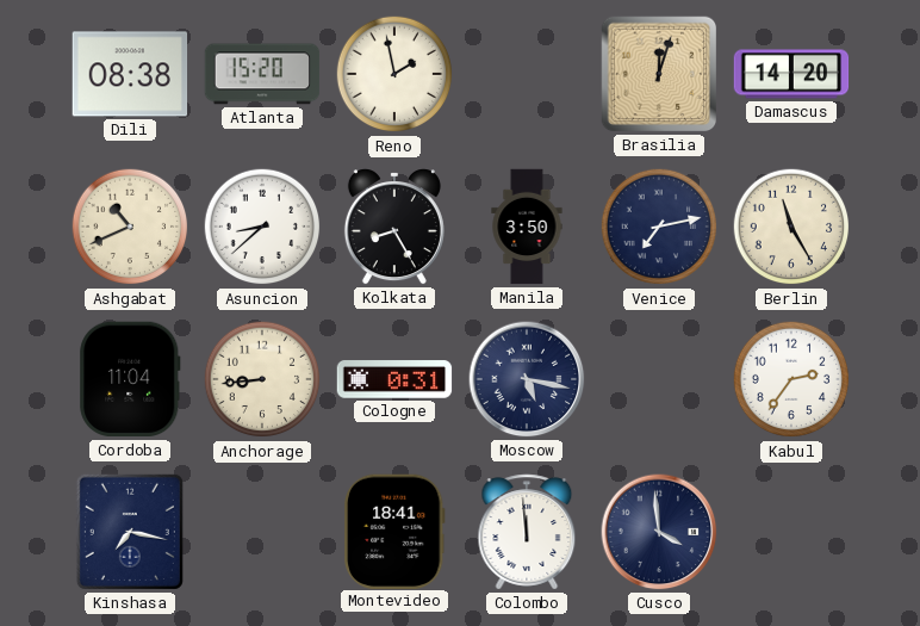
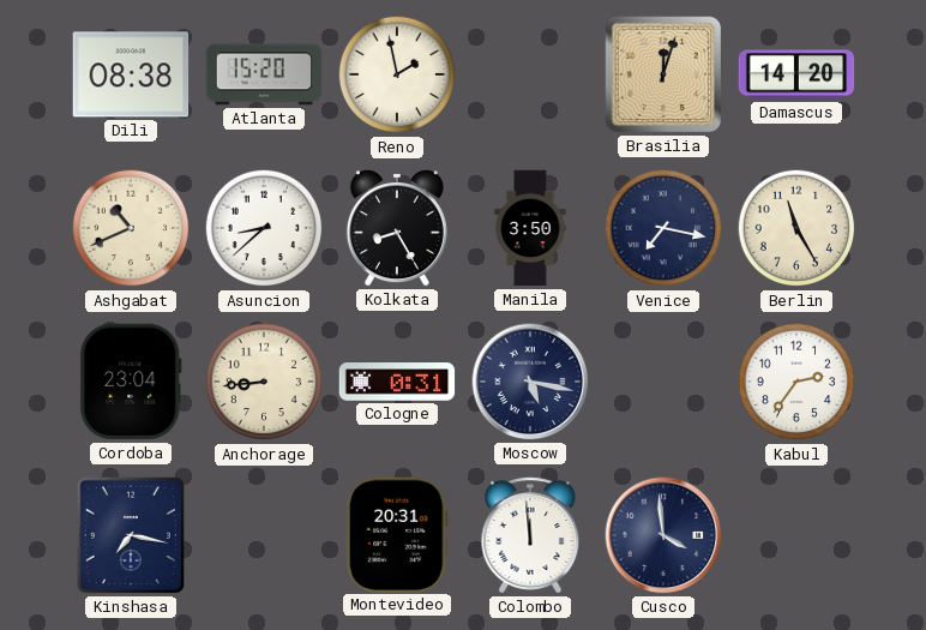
Venice: 7:13 -> 7:17 (663, 228)
Cordoba: 11:04 -> 23:04 (131, 382)
Montevideo: 18:41 -> 20:31 (397, 534)
